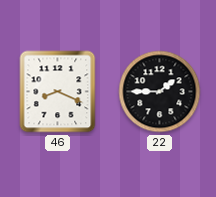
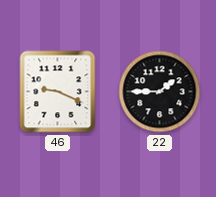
46: 8:19 -> 9:19 (58, 92)
